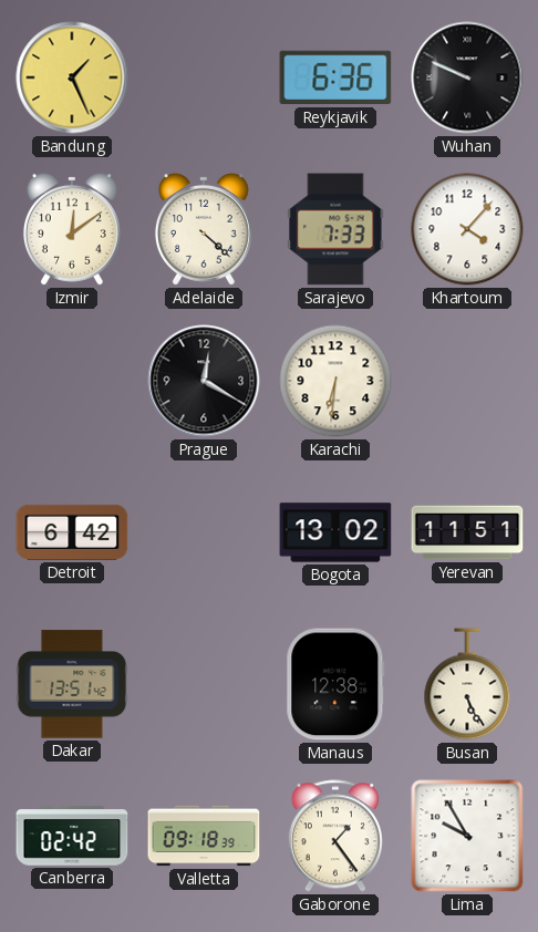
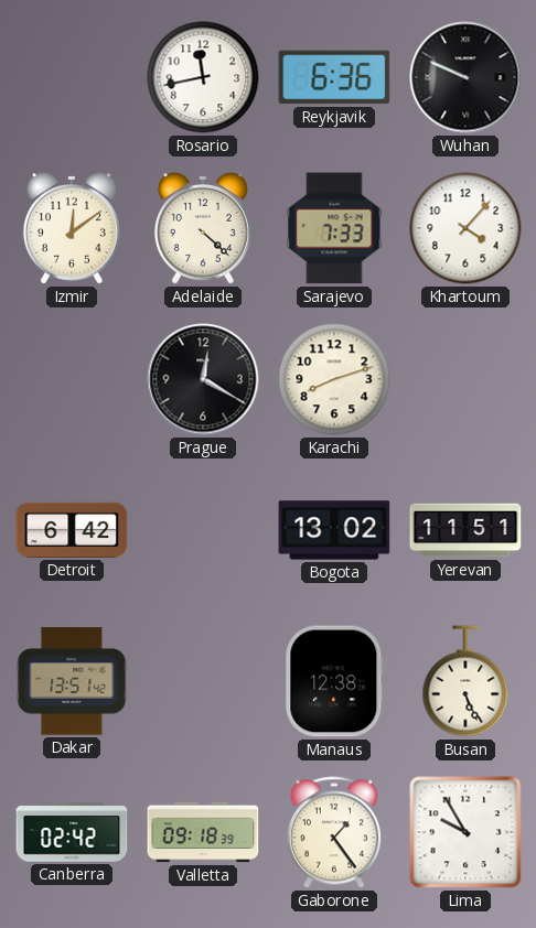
Bandung: 1:26 -> none (72, 77)
Rosario: none -> 11:43 (203, 77)
Karachi: 6:31 -> 8:12 (334, 379)
